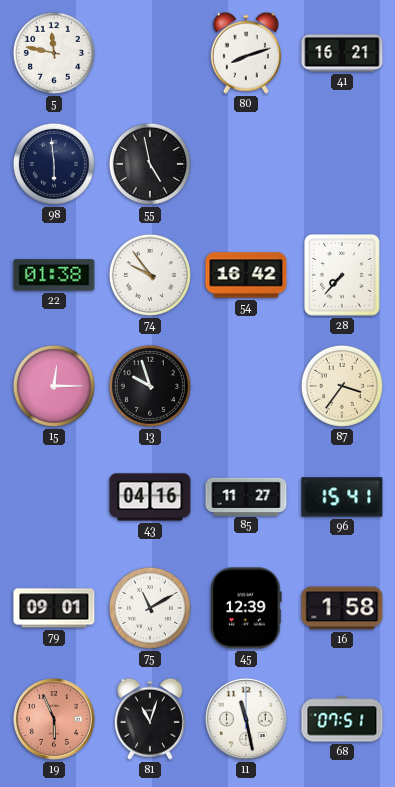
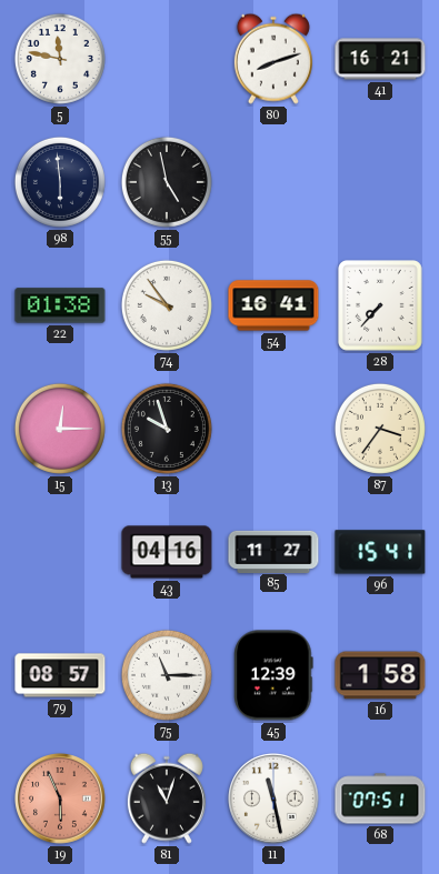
54: 16:42 -> 16:41 (273, 305)
79: 09:01 -> 08:57 (60, 675)
75: 11:10 -> 11:15 (167, 675)
